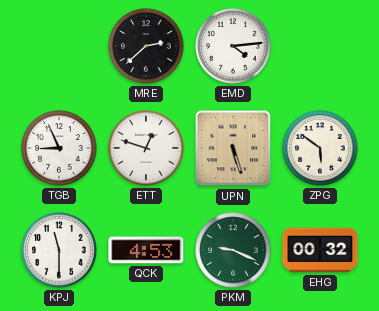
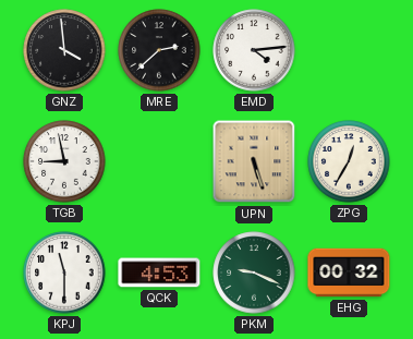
GNZ: none -> 3:59 (64, 50)
TGB: 8:56 -> 8:58 (64, 161)
ETT: 12:48 -> none (146, 148)
ZPG: 5:51 -> 12:35 (349, 161)
